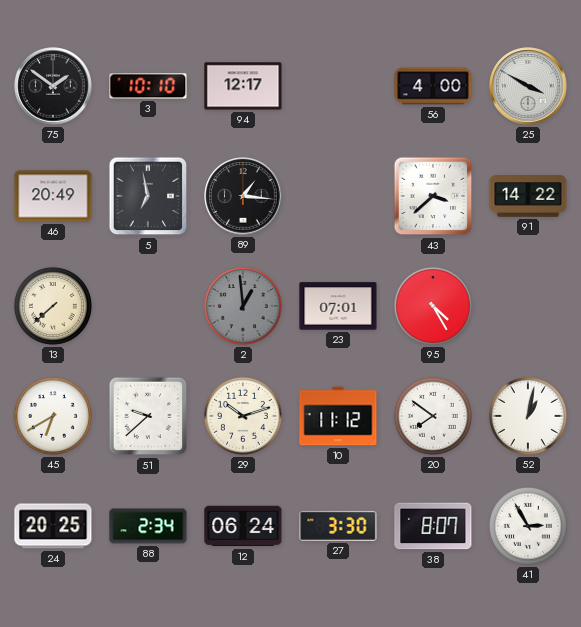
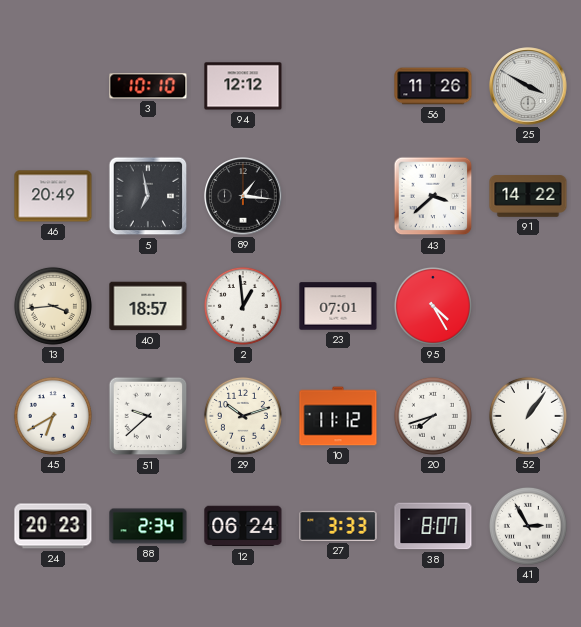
75: 1:51 -> none (53, 86)
94: 12:17 -> 12:12 (243, 86)
56: 4:00 -> 11:26 (433, 86)
13: 7:38 -> 3:44 (53, 306)
40: none -> 18:57 (148, 306)
2 dial: grey -> white (243, 306)
20: 7:51 -> 7:42 (433, 416)
52: 1:02 -> 1:06 (528, 416)
24: 20:25 -> 20:23 (53, 526)
27: 3:30 -> 3:33 (338, 526)
